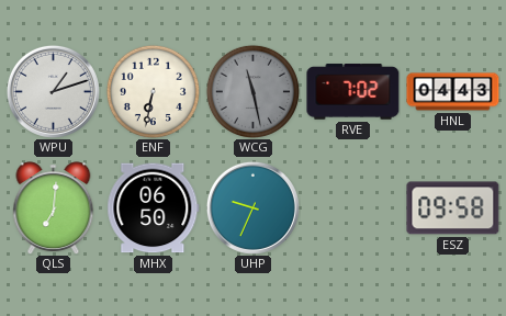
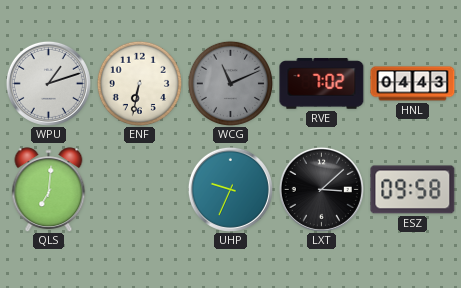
WCG: 11:28 -> 11:11 (230, 83)
MHX: 06:50 -> none (154, 208)
LXT: none -> 3:08 (321, 189)
